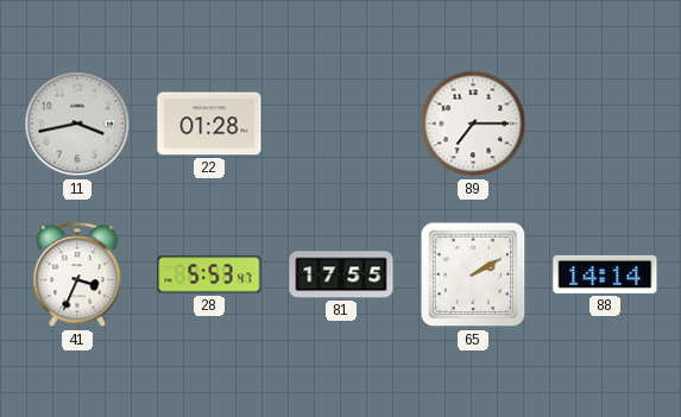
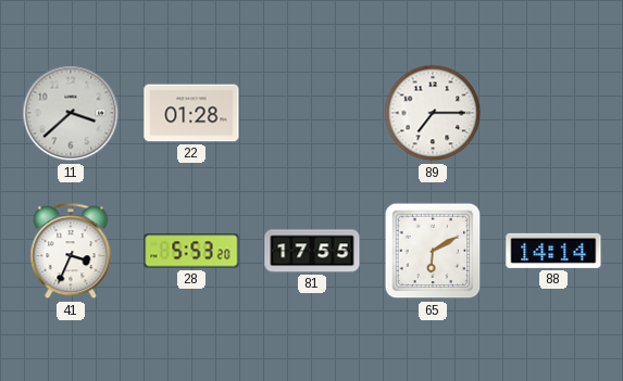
11: 3:43 -> 3:38 (71, 113)
28: 5:53:47 -> 5:53:20 (191, 251)
65: 2:10 -> 6:10 (433, 251)
